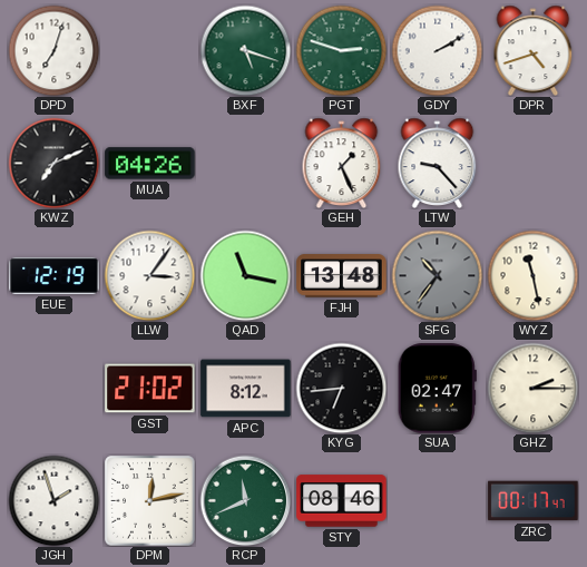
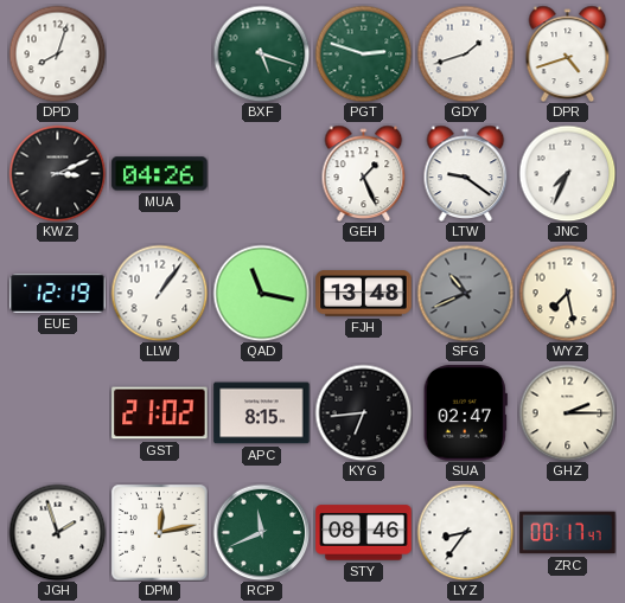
DPD: 7:03 -> 8:03 (57, 53)
GDY: 2:10 -> 1:42 (465, 53)
KWZ: 7:11 -> 3:11 (57, 173)
LTW: 9:23 -> 9:21 (466, 173)
JNC: none -> 7:34 (567, 173)
LLW: 3:06 -> 1:06 (159, 293)
SFG: 10:36 -> 10:41 (465, 293)
WYZ: 11:28 -> 7:28 (567, 293)
APC: 8:12 -> 8:15 (262, 413)
LYZ: none -> 8:36 (465, 532)
